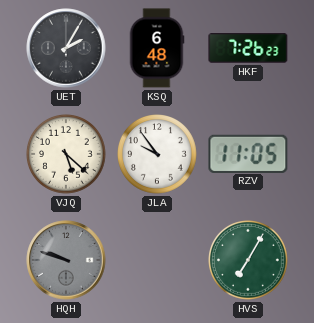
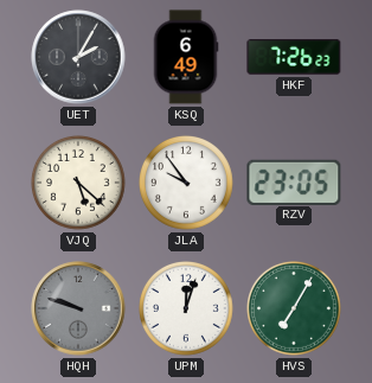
KSQ: 6:48 -> 6:49 (186, 57)
RZV: 11:05 -> 23:05 (294, 181)
UPM: none -> 12:03 (187, 309)
